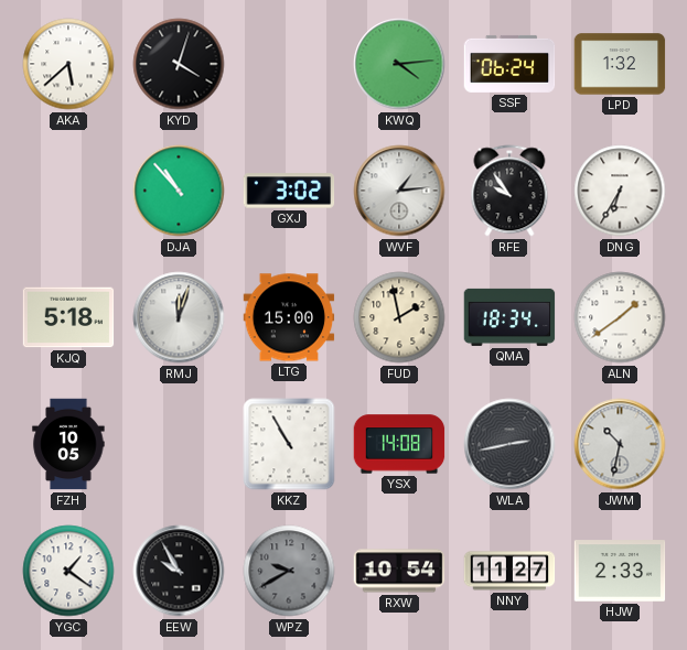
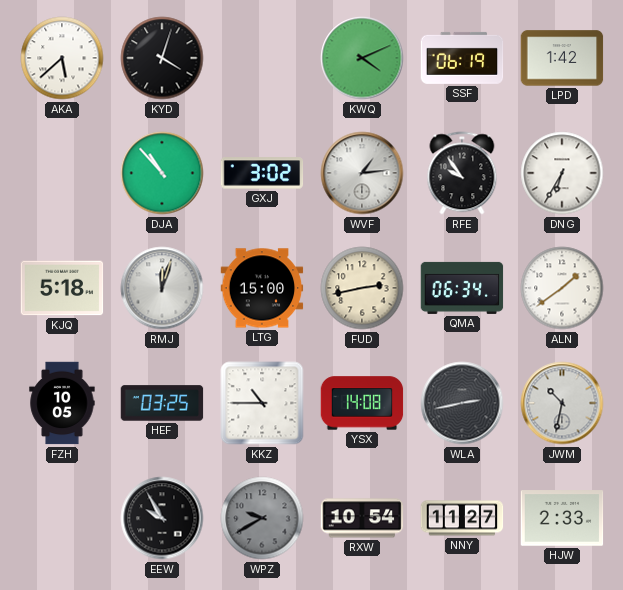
KWQ: 4:14 -> 4:11 (362, 58)
SSF: 06:24 -> 06:19 (462, 58)
LPD: 1:32 -> 1:42 (562, 58)
FUD: 1:58 -> 2:43 (362, 288)
QMA: 18:34 -> 06:34 (462, 288)
HEF: none -> 03:25 (162, 403)
KKZ: 10:55 -> 10:45 (262, 403)
YGC: 1:21 -> none (68, 571)
